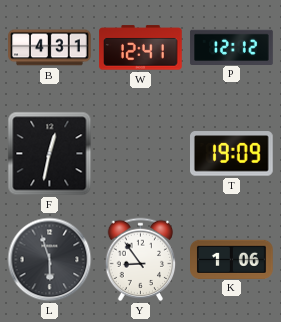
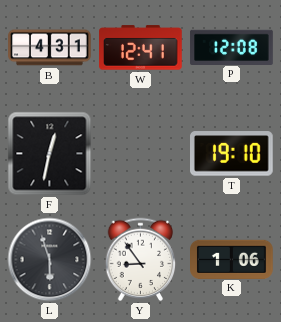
P: 12:12 -> 12:08 (232, 47)
T: 19:09 -> 19:10 (232, 154)
